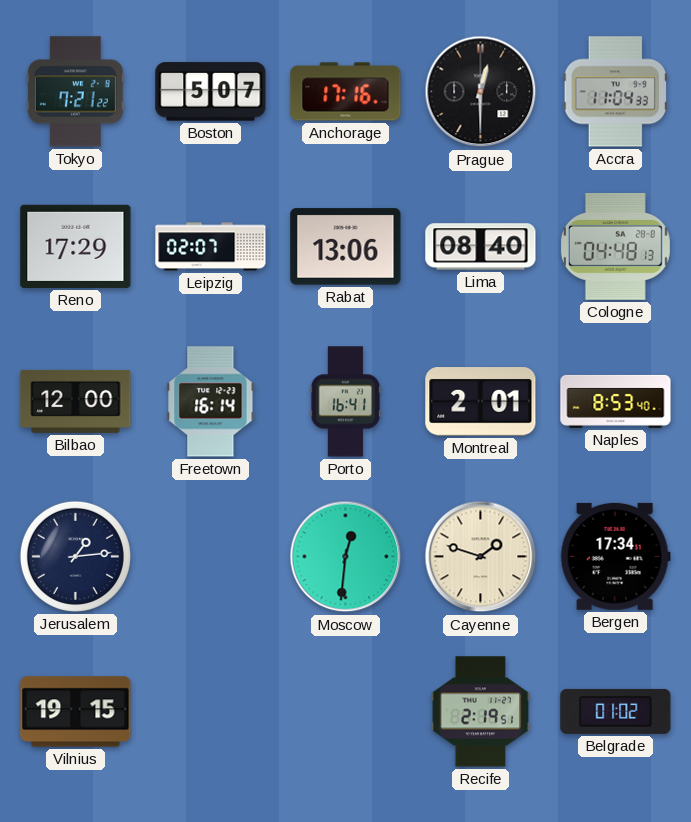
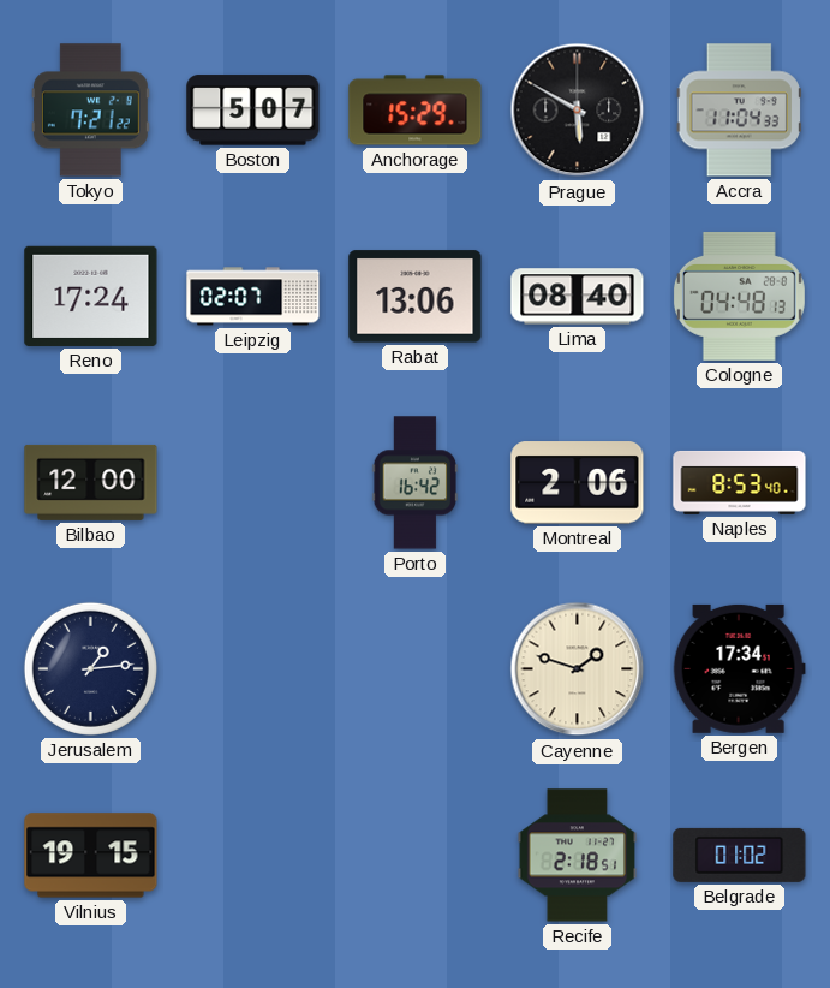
Anchorage: 17:16 -> 15:29 (416, 111)
Prague: 12:30 -> 5:50 (578, 111)
Reno: 17:29 -> 17:24 (91, 296)
Freetown: 16:14 -> none (211, 402)
Porto: 16:41 -> 16:42 (416, 483)
Montreal: 2:01 -> 2:06 (578, 483)
Moscow: 12:31 -> none (346, 557)
Recife: 2:19 -> 2:18 (578, 856)
